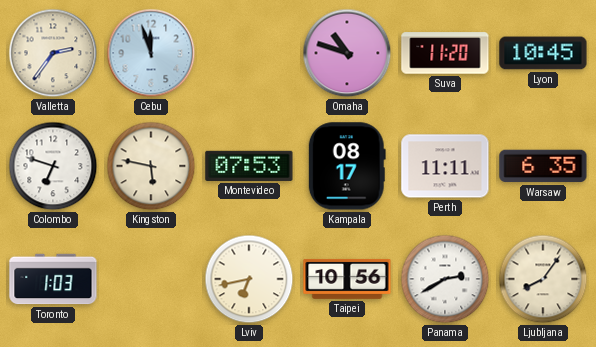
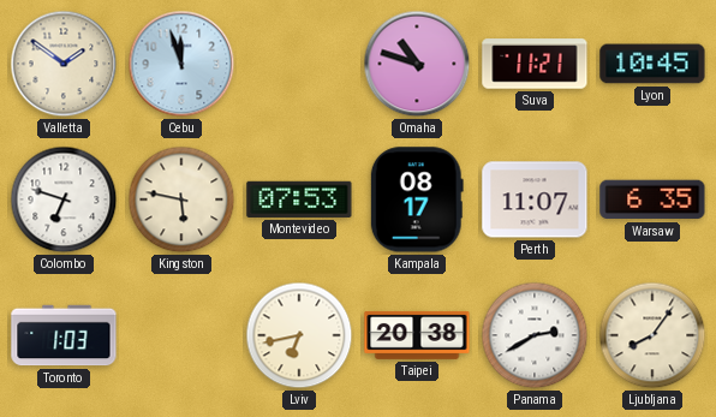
Valletta: 2:36 -> 1:51 (64, 64)
Suva: 11:20 -> 11:21 (535, 64)
Perth: 11:11 -> 11:07 (535, 199)
Taipei: 10:56 -> 20:38 (417, 335)
